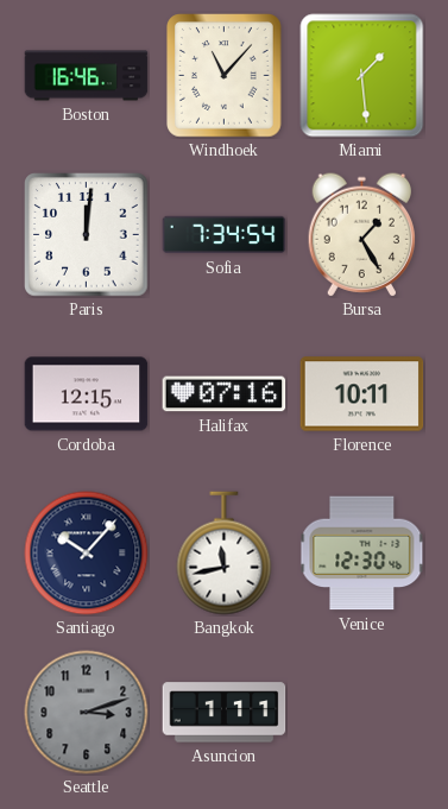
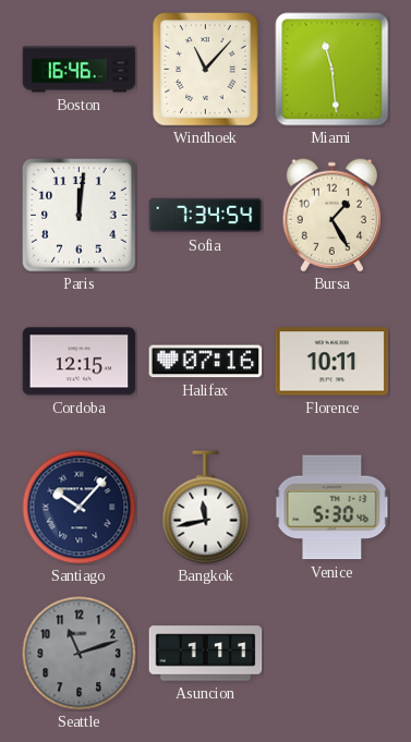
Miami: 1:29 -> 11:29 (333, 70)
Venice: 12:30 -> 5:30 (333, 508)
Seattle: 3:12 -> 11:12 (80, 654)
